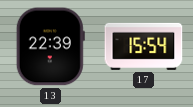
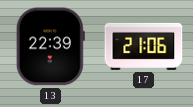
17: 15:54 -> 21:06 (144, 46)
